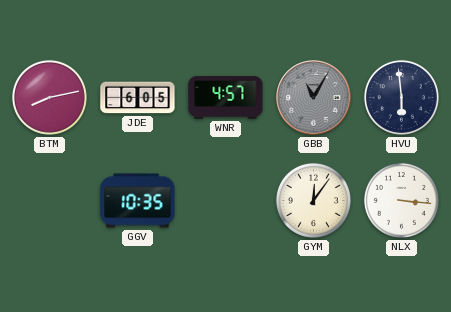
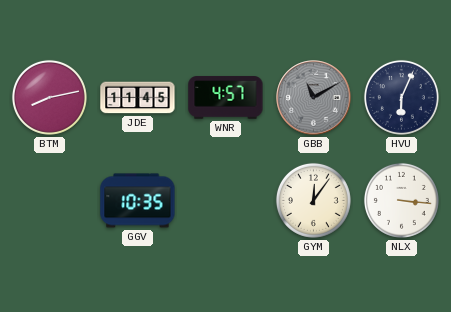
JDE: 6:05 -> 11:45 (138, 98)
GBB: 11:05 -> 11:10 (314, 98)
HVU: 5:59 -> 6:04 (401, 97)
